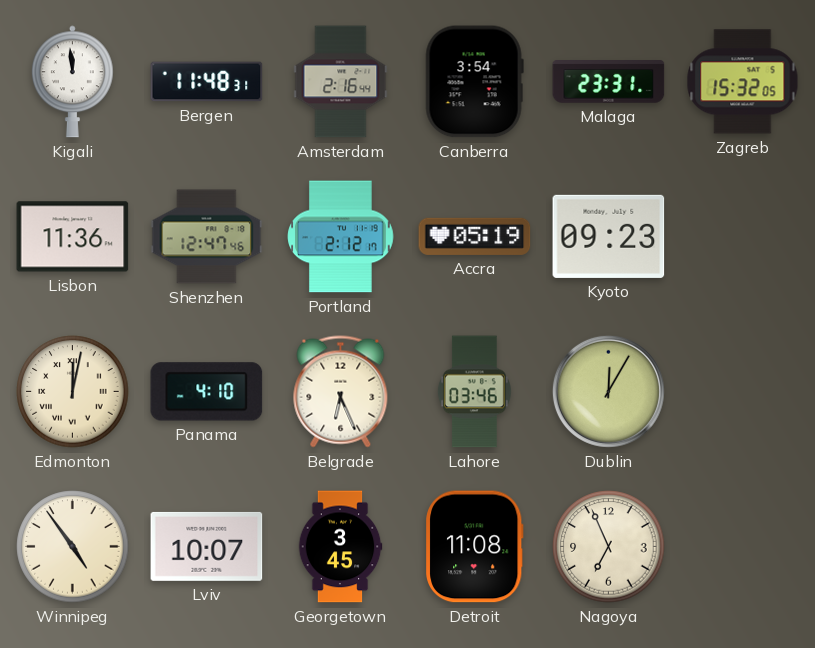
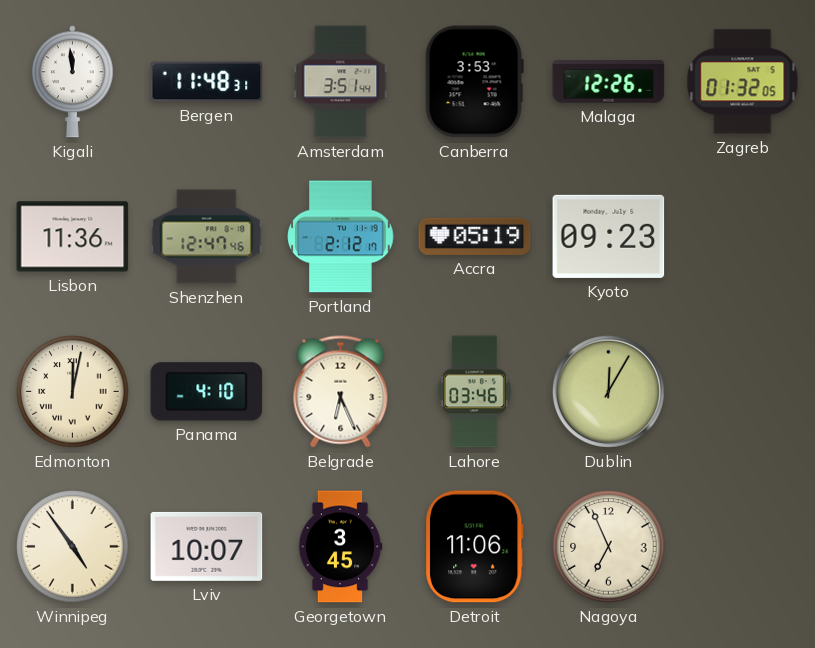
Amsterdam: 2:16 -> 3:51 (341, 82)
Canberra: 3:54 -> 3:53 (474, 82)
Malaga: 23:31 -> 12:26 (609, 82)
Zagreb: 15:32 -> 01:32 (743, 82)
Detroit: 11:08 -> 11:06 (475, 547)
